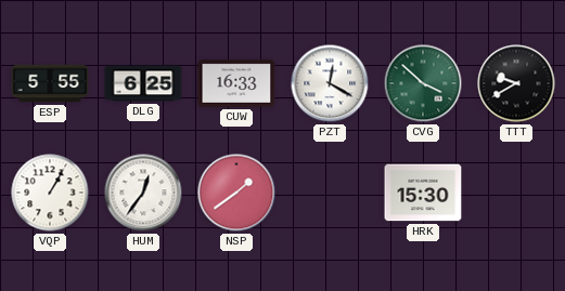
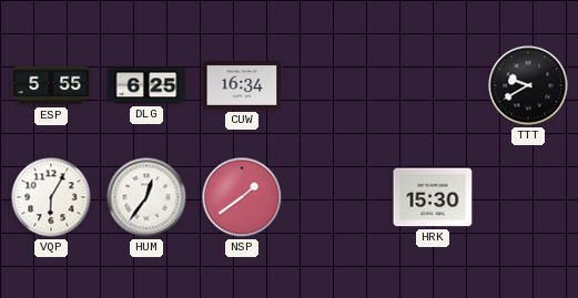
CUW: 16:33 -> 16:34 (242, 85)
PZT: 12:20 -> none (330, 83)
CVG: 3:52 -> none (423, 83)
VQP: 1:05 -> 6:05 (51, 197)
